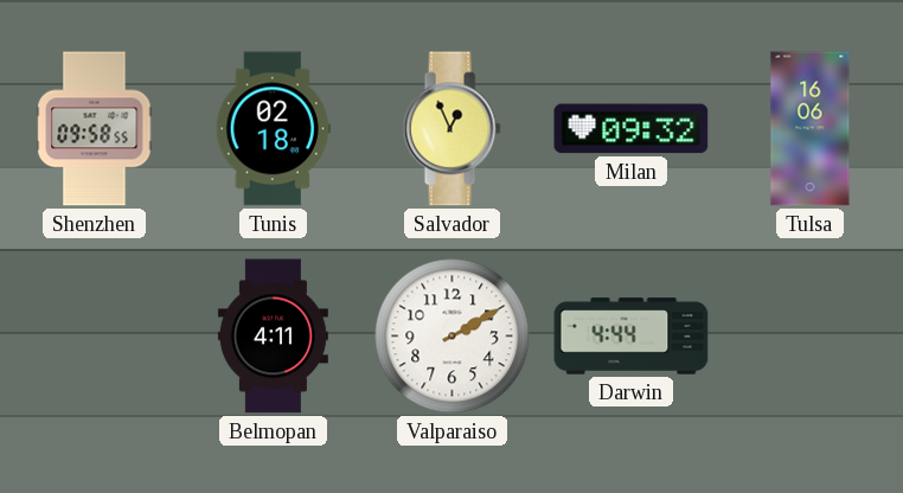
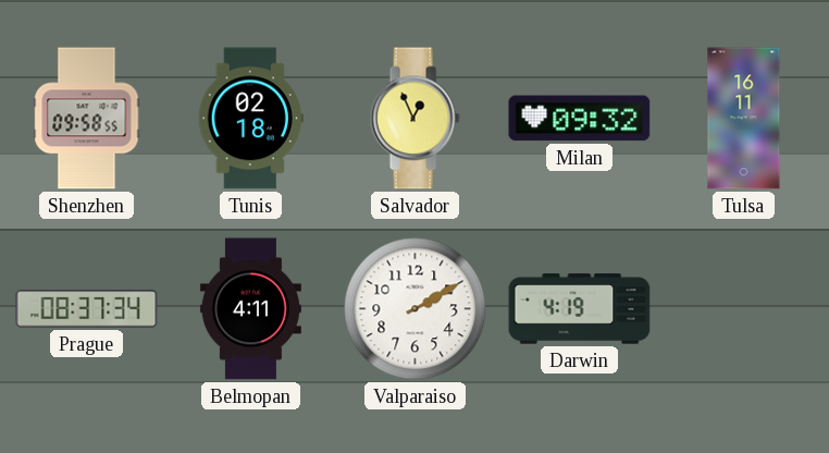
Tulsa: 16:06 -> 16:11 (744, 119)
Prague: none -> 08:37 (87, 309)
Darwin: 4:44 -> 4:19 (580, 309)
